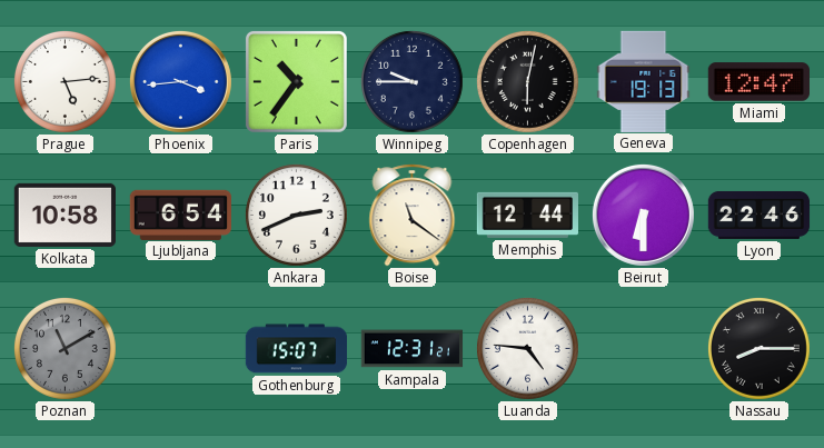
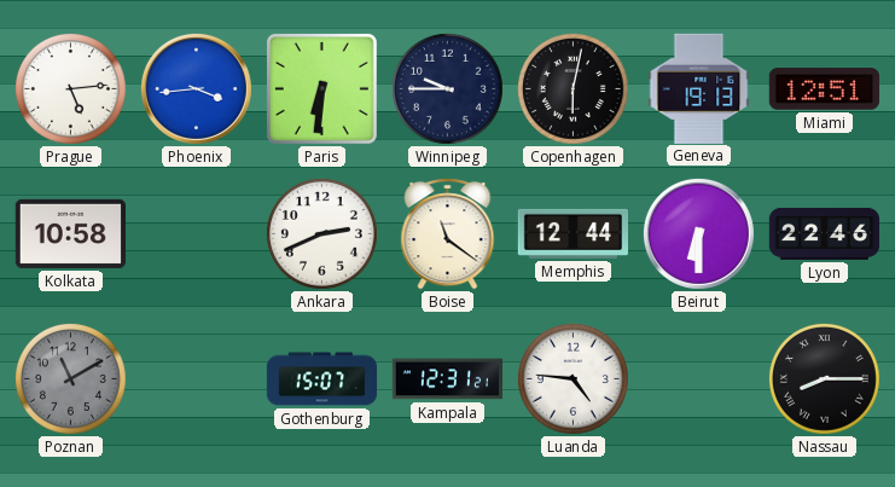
Paris: 10:36 -> 6:31 (321, 88)
Miami: 12:47 -> 12:51 (824, 89)
Ljubljana: 6:54 -> none (180, 215)
